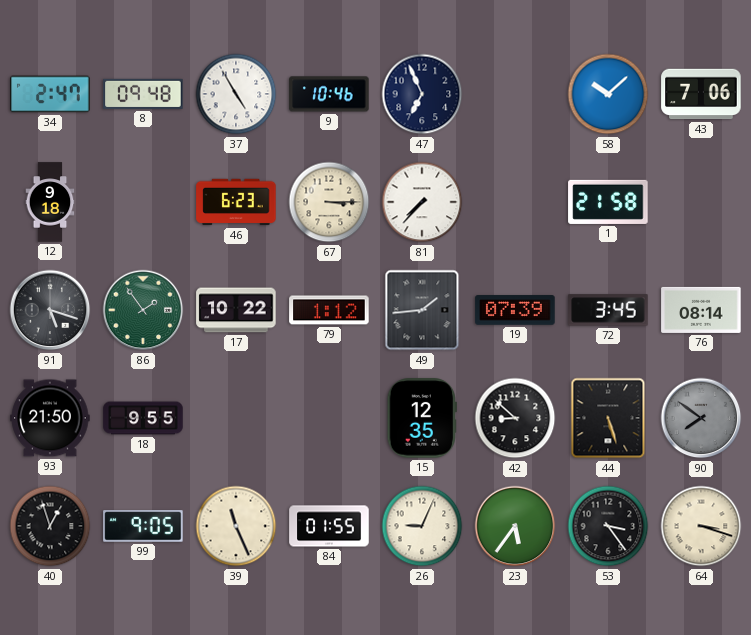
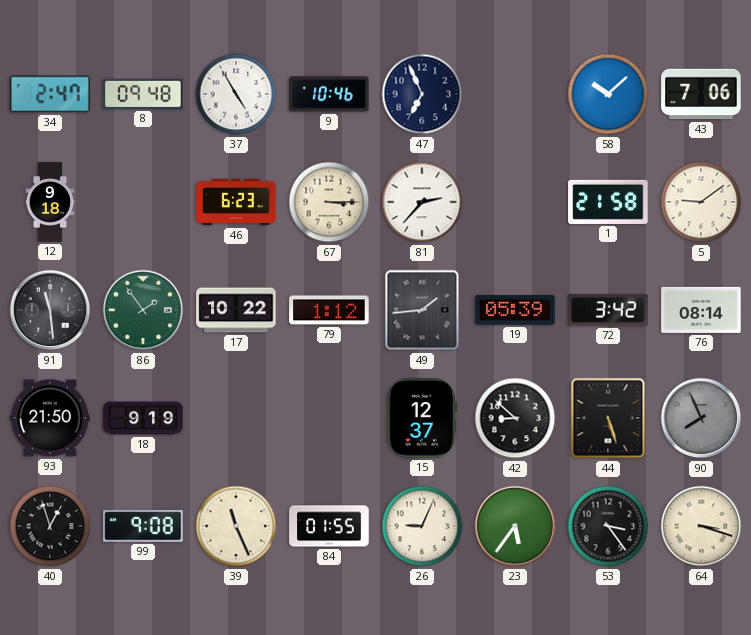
81: 7:37 -> 2:37 (422, 202)
5: none -> 9:09 (701, 202)
91: 5:18 -> 11:29 (50, 310)
19: 07:39 -> 05:39 (515, 310)
72: 3:45 -> 3:42 (608, 310)
18: 9:55 -> 9:19 (143, 418)
15: 12:35 -> 12:37 (422, 418)
90: 7:51 -> 7:56 (701, 418)
99: 9:05 -> 9:08 (143, 526)
